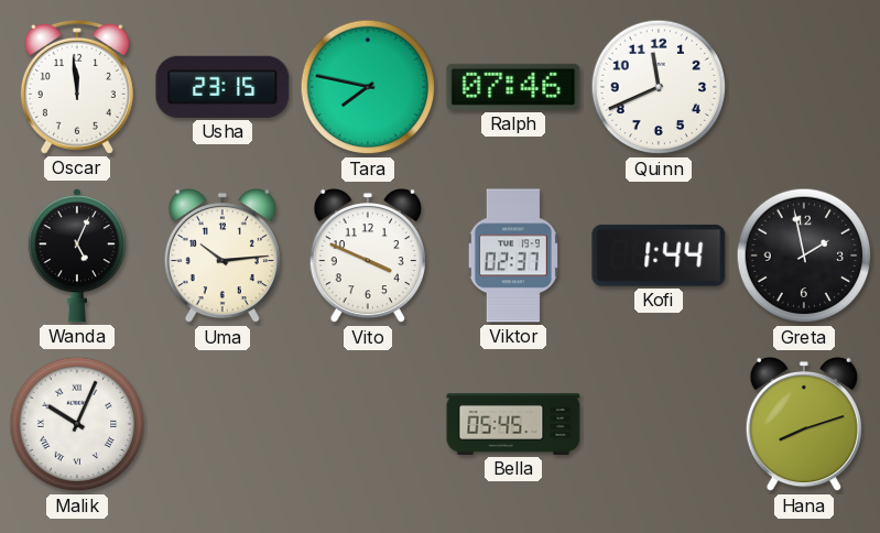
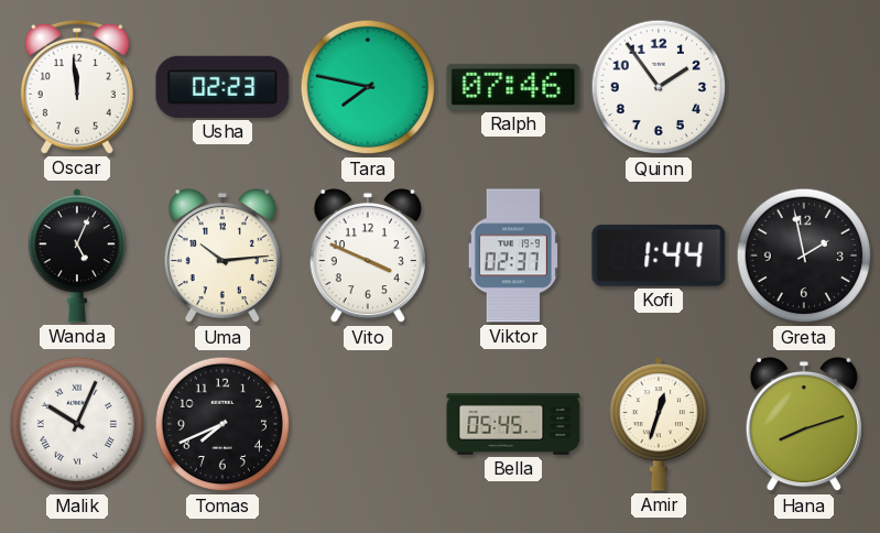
Usha: 23:15 -> 02:23 (222, 87)
Quinn: 11:41 -> 1:54 (659, 87)
Tomas: none -> 7:41 (222, 424)
Amir: none -> 12:33 (658, 424)
